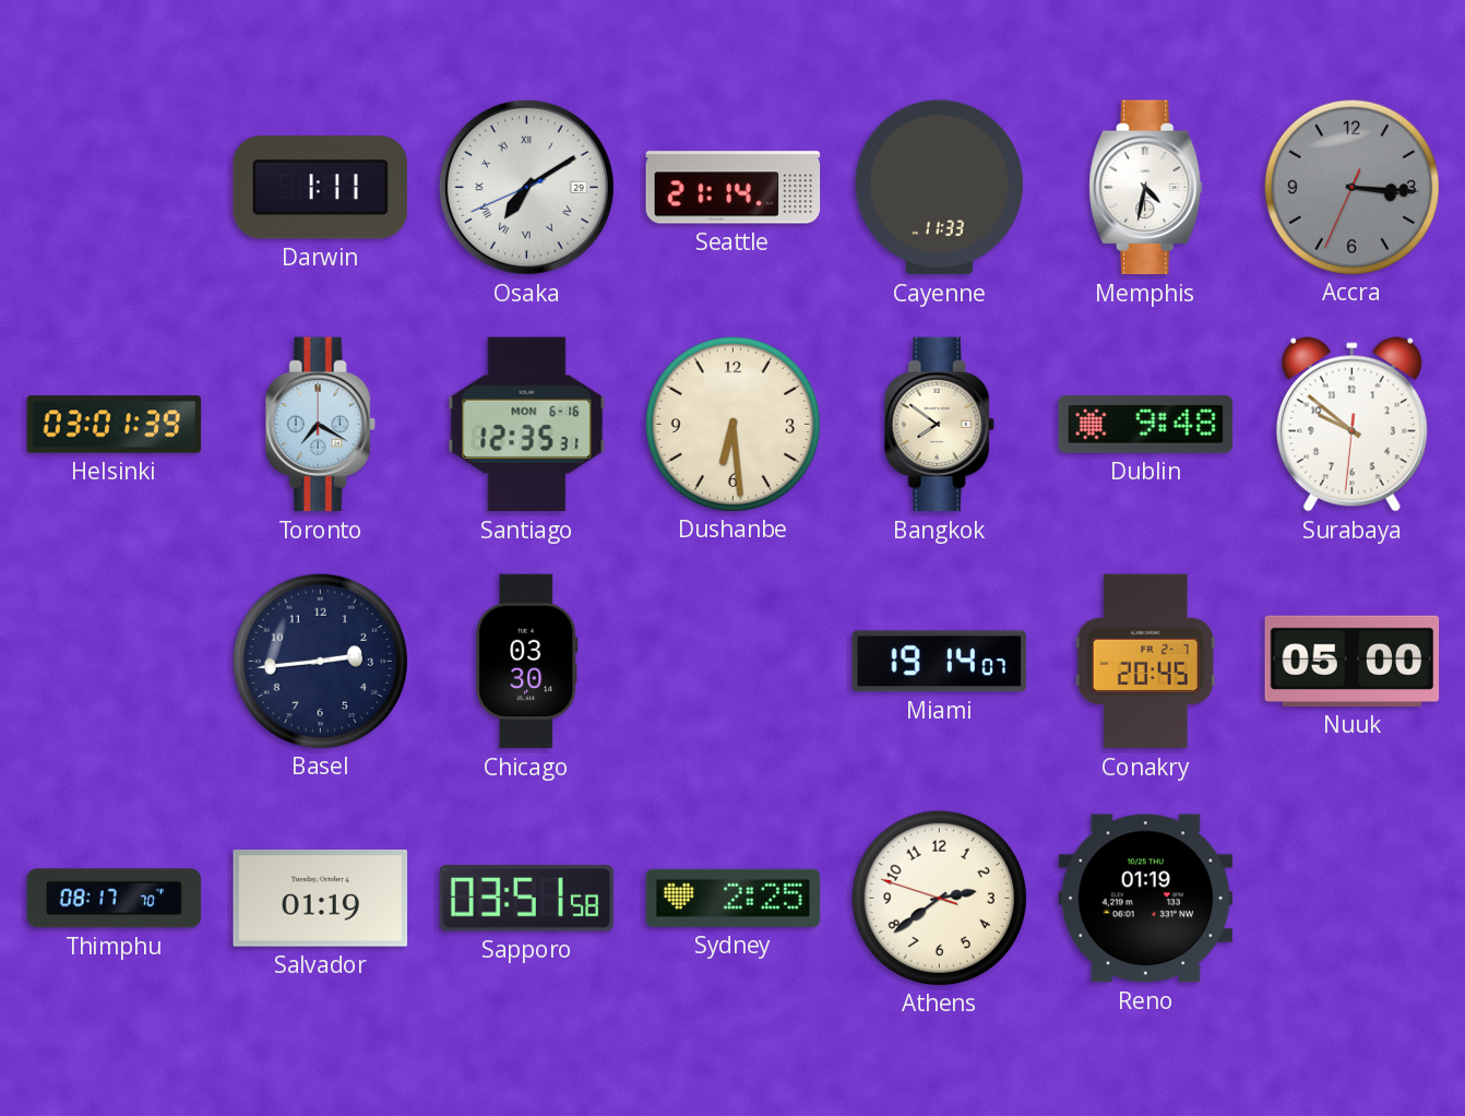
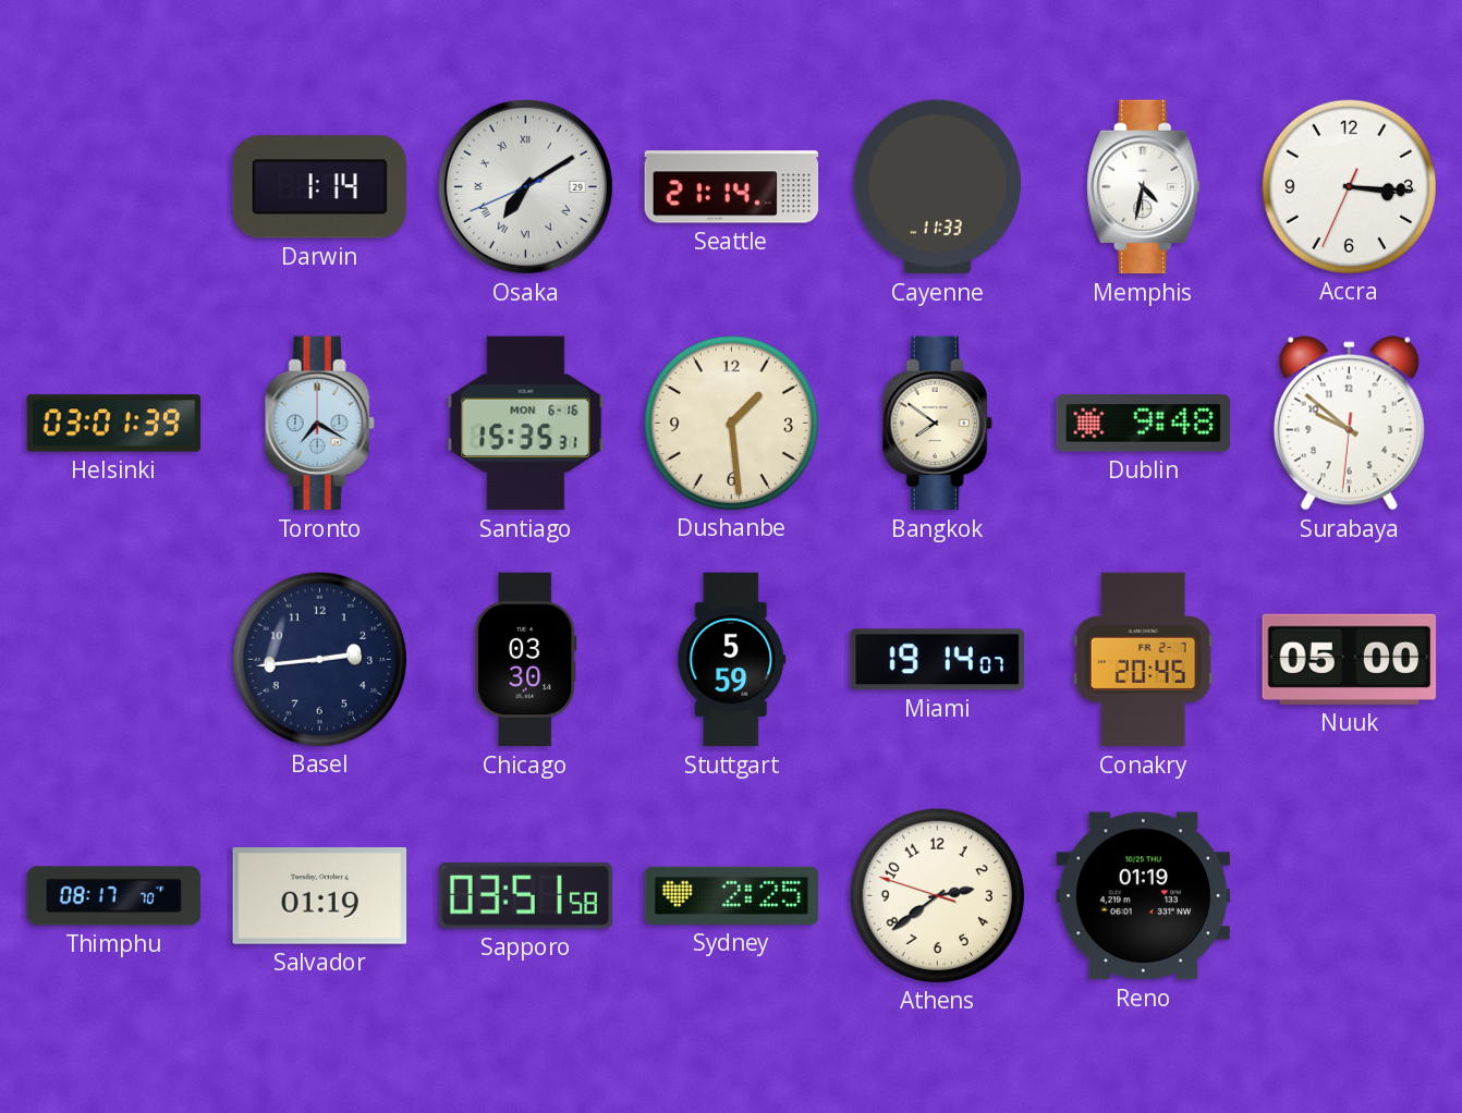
Darwin: 1:11 -> 1:14 (319, 187)
Accra dial: grey -> white (1349, 186)
Santiago: 12:35 -> 15:35 (526, 424)
Dushanbe: 6:29 -> 1:29 (731, 423)
Stuttgart: none -> 5:59 (732, 660)
